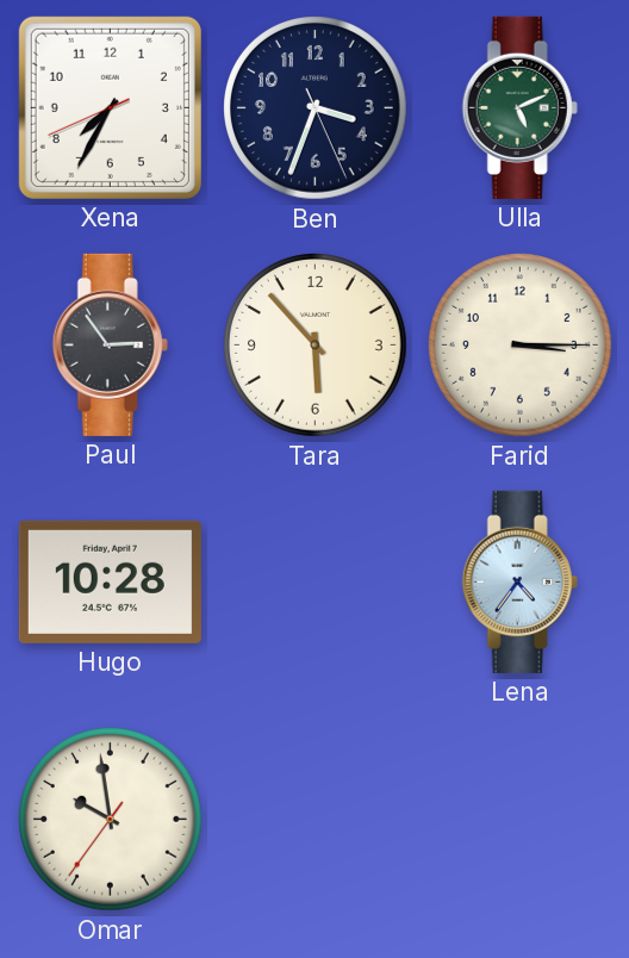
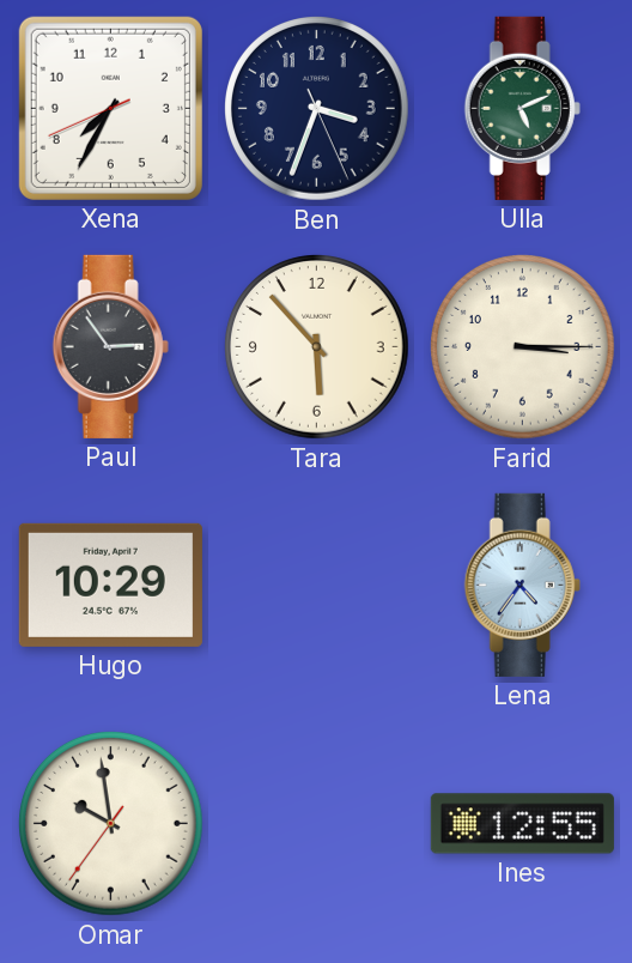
Hugo: 10:28 -> 10:29 (110, 585)
Ines: none -> 12:55 (522, 824)
